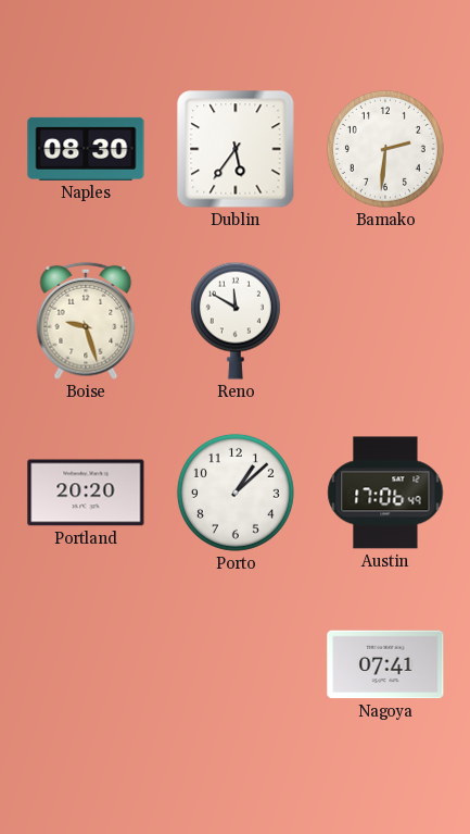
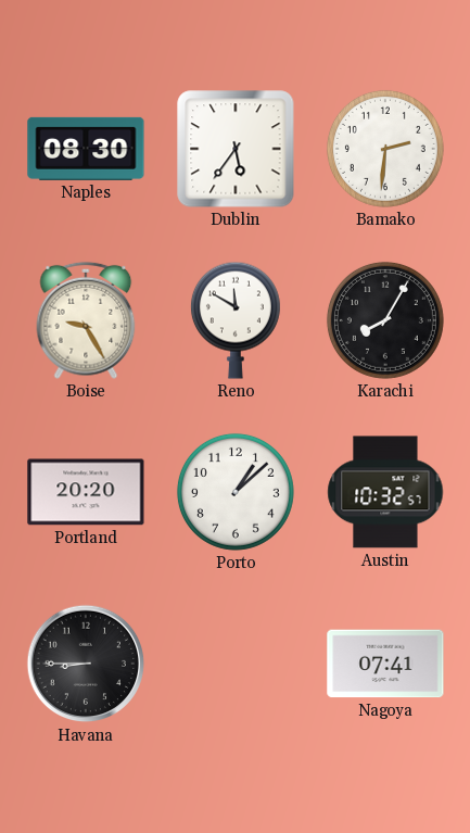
Boise: 9:27 -> 9:25 (86, 320)
Karachi: none -> 8:05 (385, 320)
Austin: 17:06 -> 10:32 (385, 492)
Havana: none -> 8:45 (86, 664)
